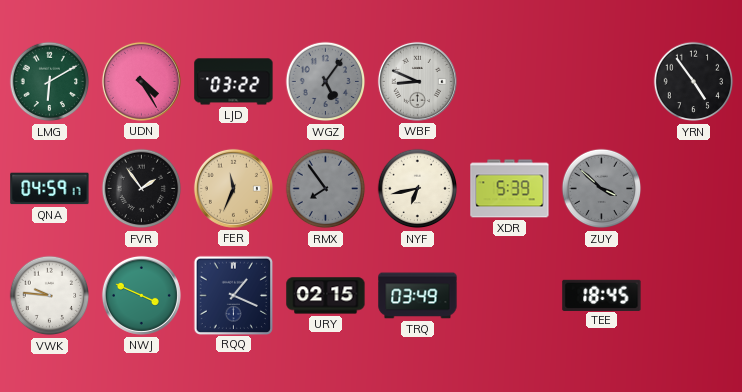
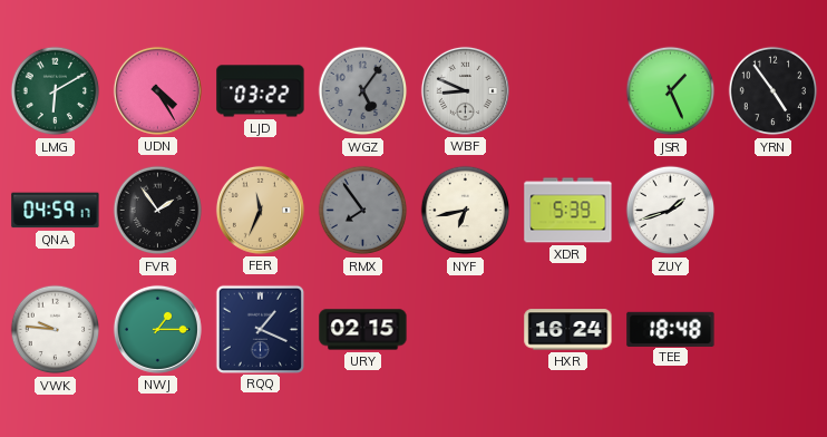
JSR: none -> 1:26 (671, 91)
ZUY: 3:52 -> 1:42 (671, 211)
ZUY dial: grey -> white (671, 211)
NWJ: 3:49 -> 1:15 (157, 329)
TRQ: 03:49 -> none (418, 296)
HXR: none -> 16:24 (568, 330)
TEE: 18:45 -> 18:48 (671, 329)
